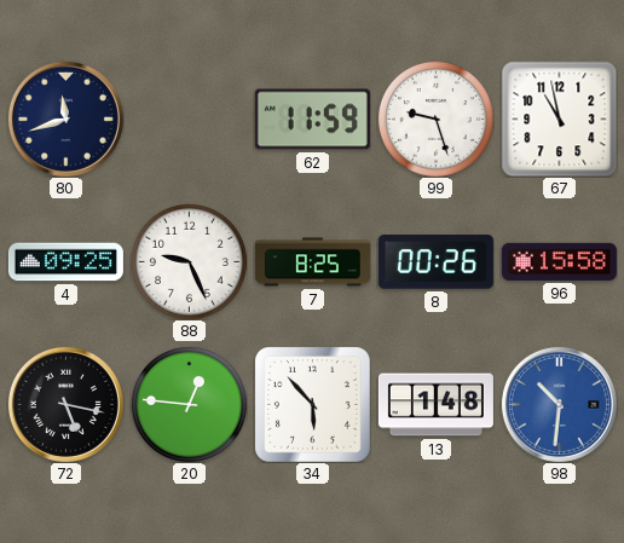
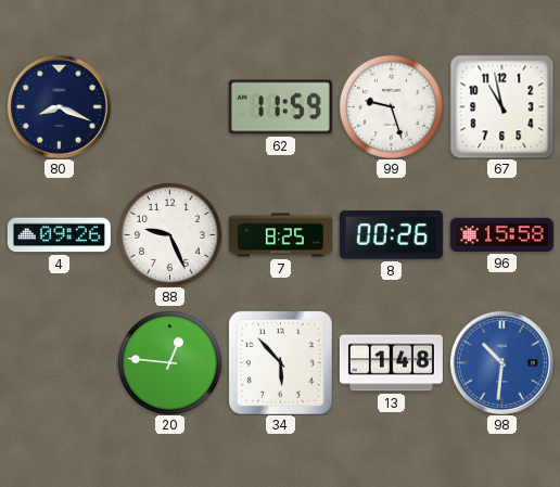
80: 11:42 -> 8:19 (59, 106)
4: 09:25 -> 09:26 (59, 235)
72: 5:17 -> none (65, 404)
